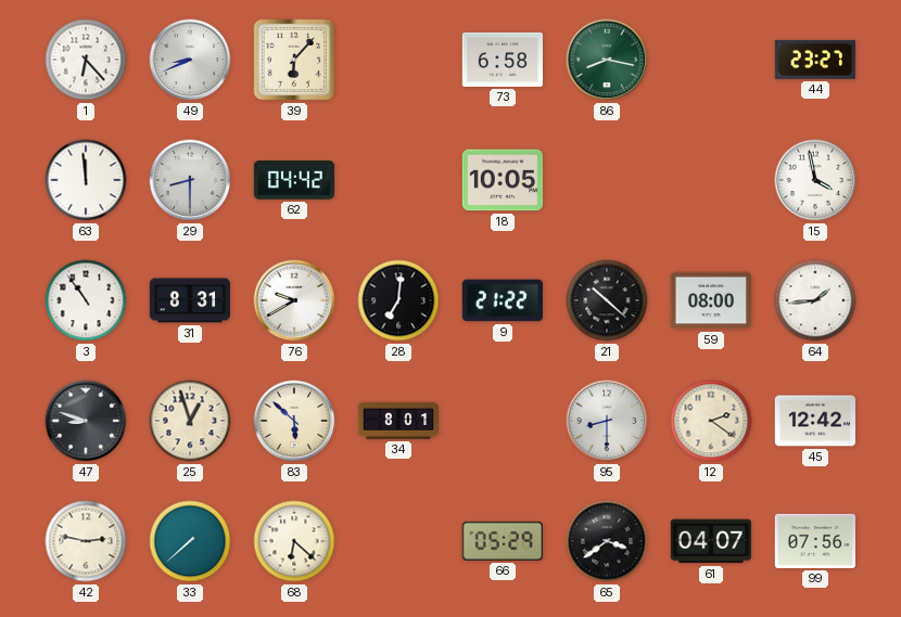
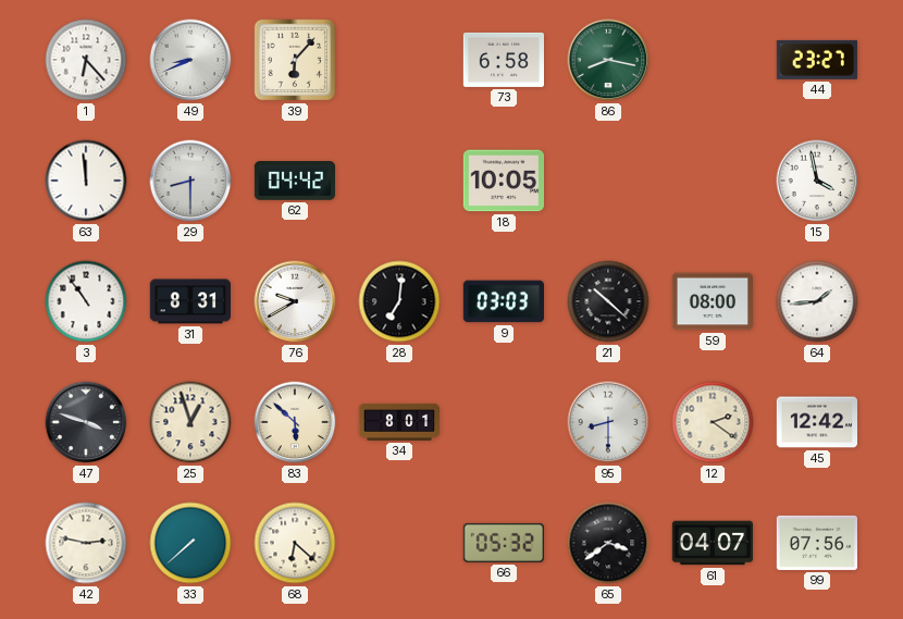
9: 21:22 -> 03:03 (503, 301)
47: 8:48 -> 3:48 (86, 422)
66: 05:29 -> 05:32 (503, 543)
